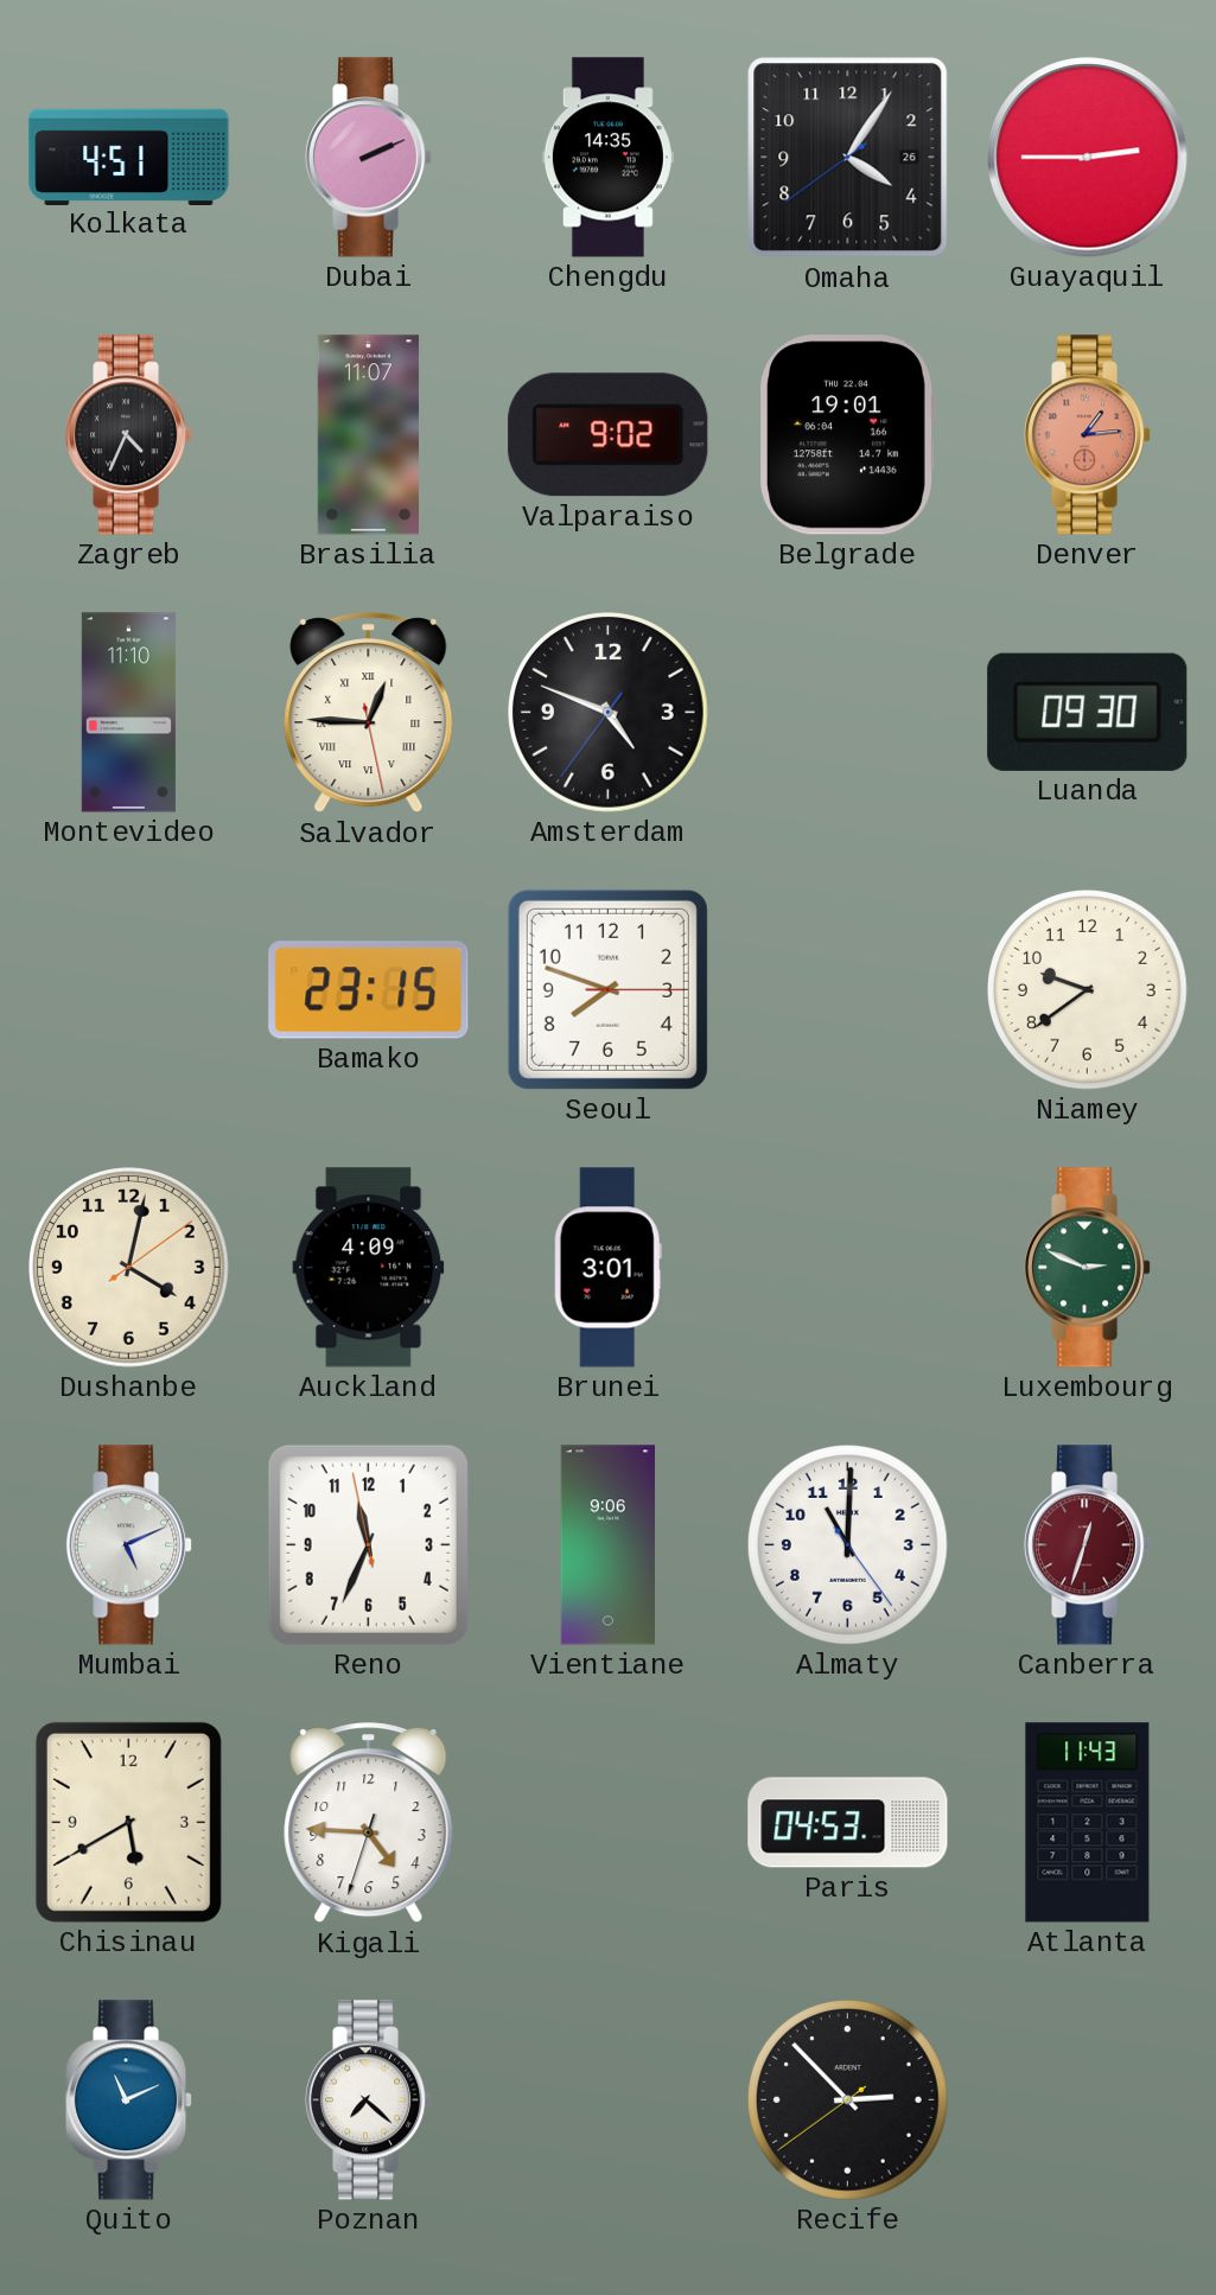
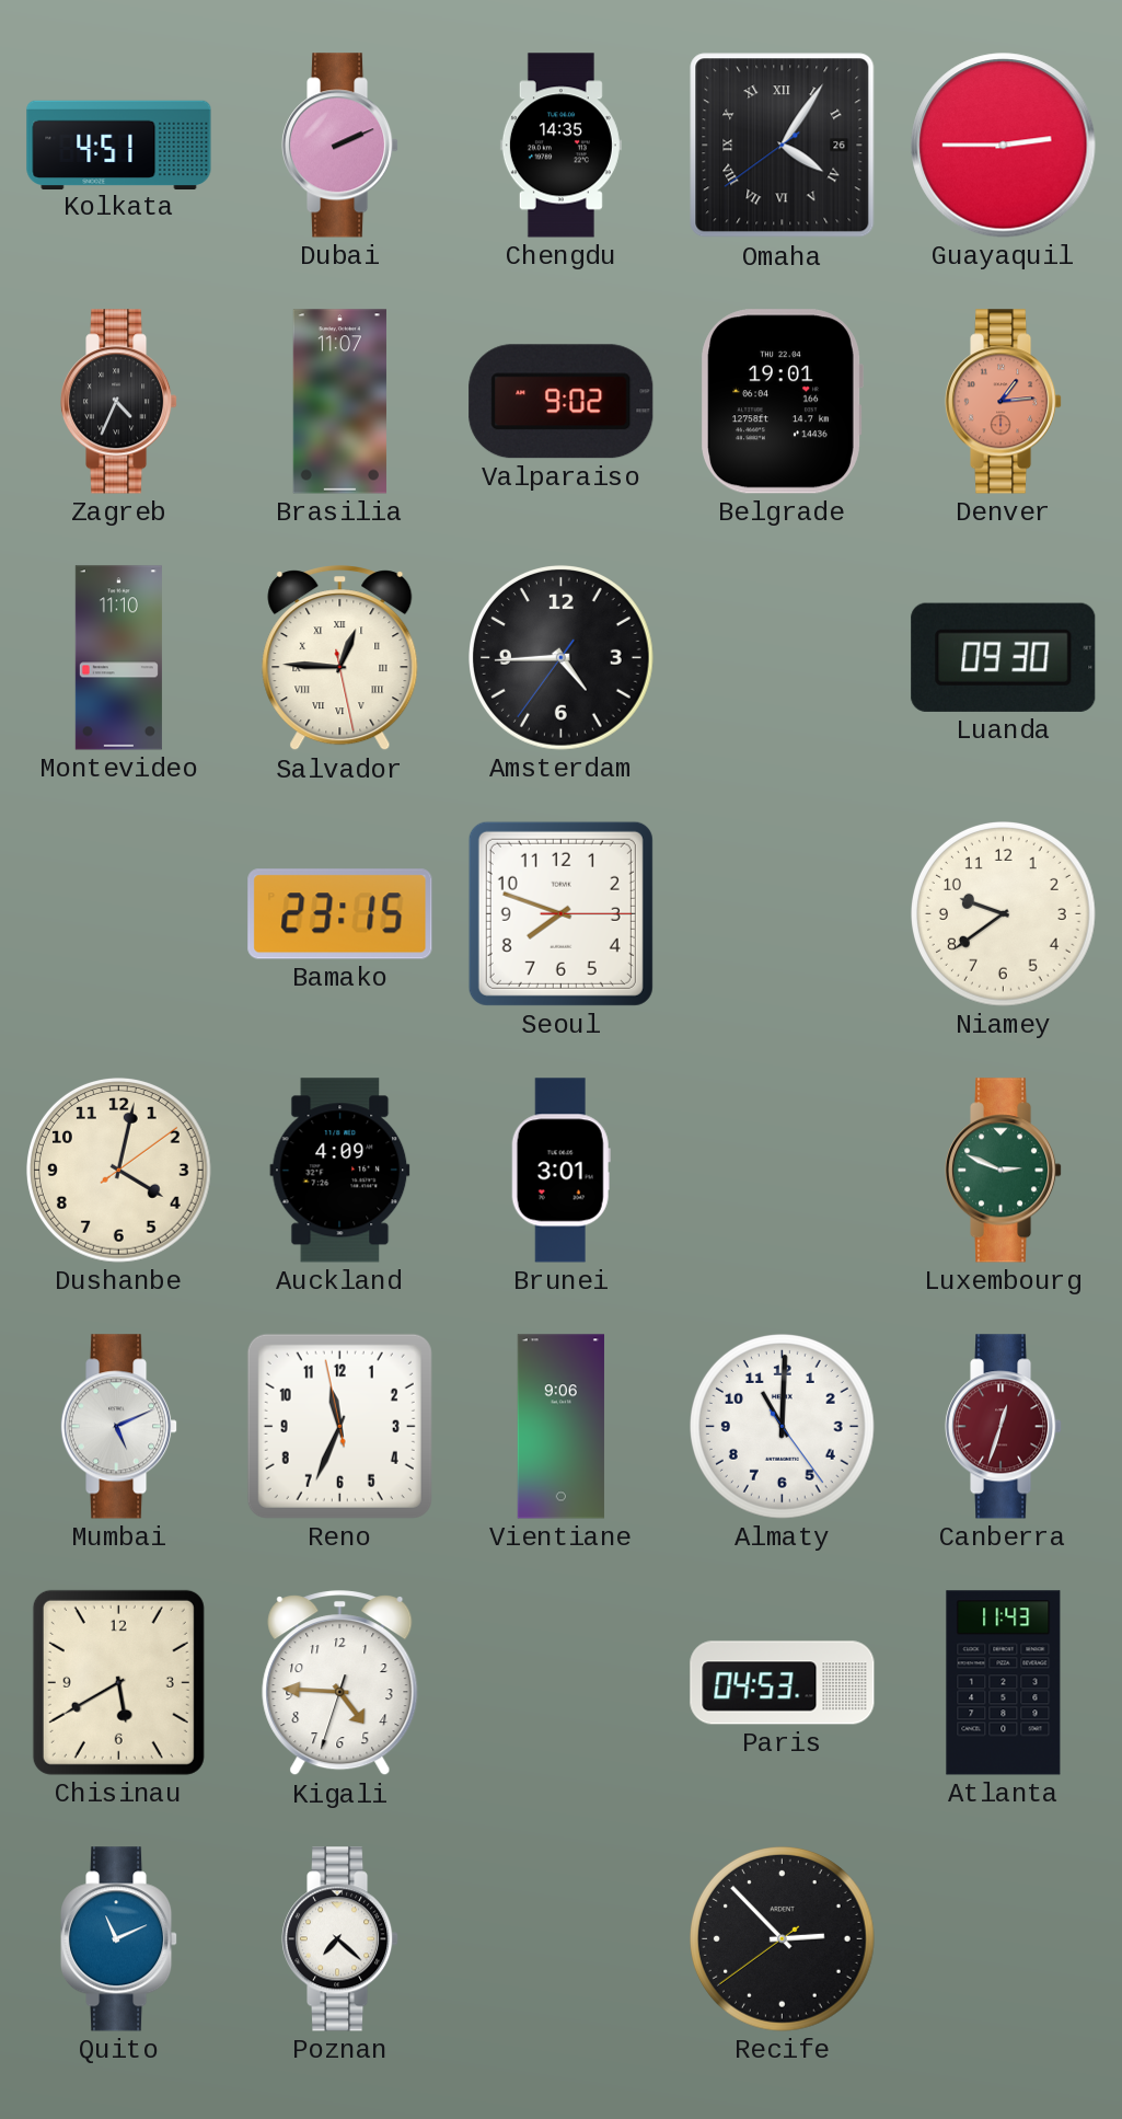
Omaha numerals: Arabic -> Roman (783, 146)
Amsterdam: 4:48 -> 4:44 (562, 658)
